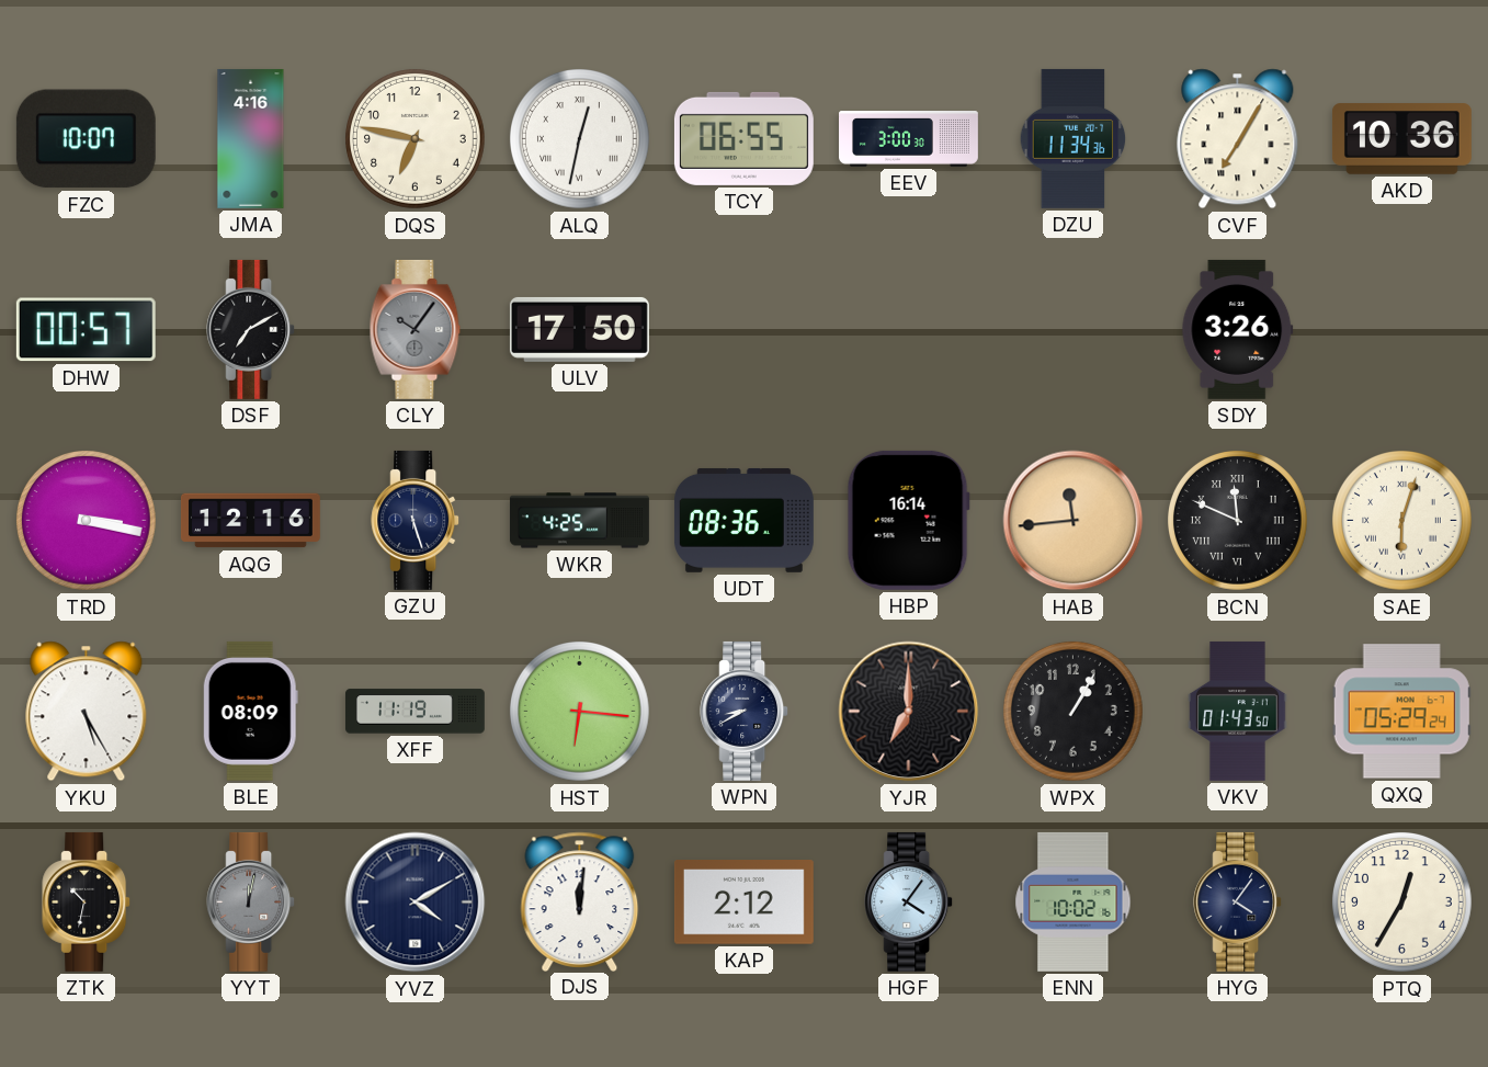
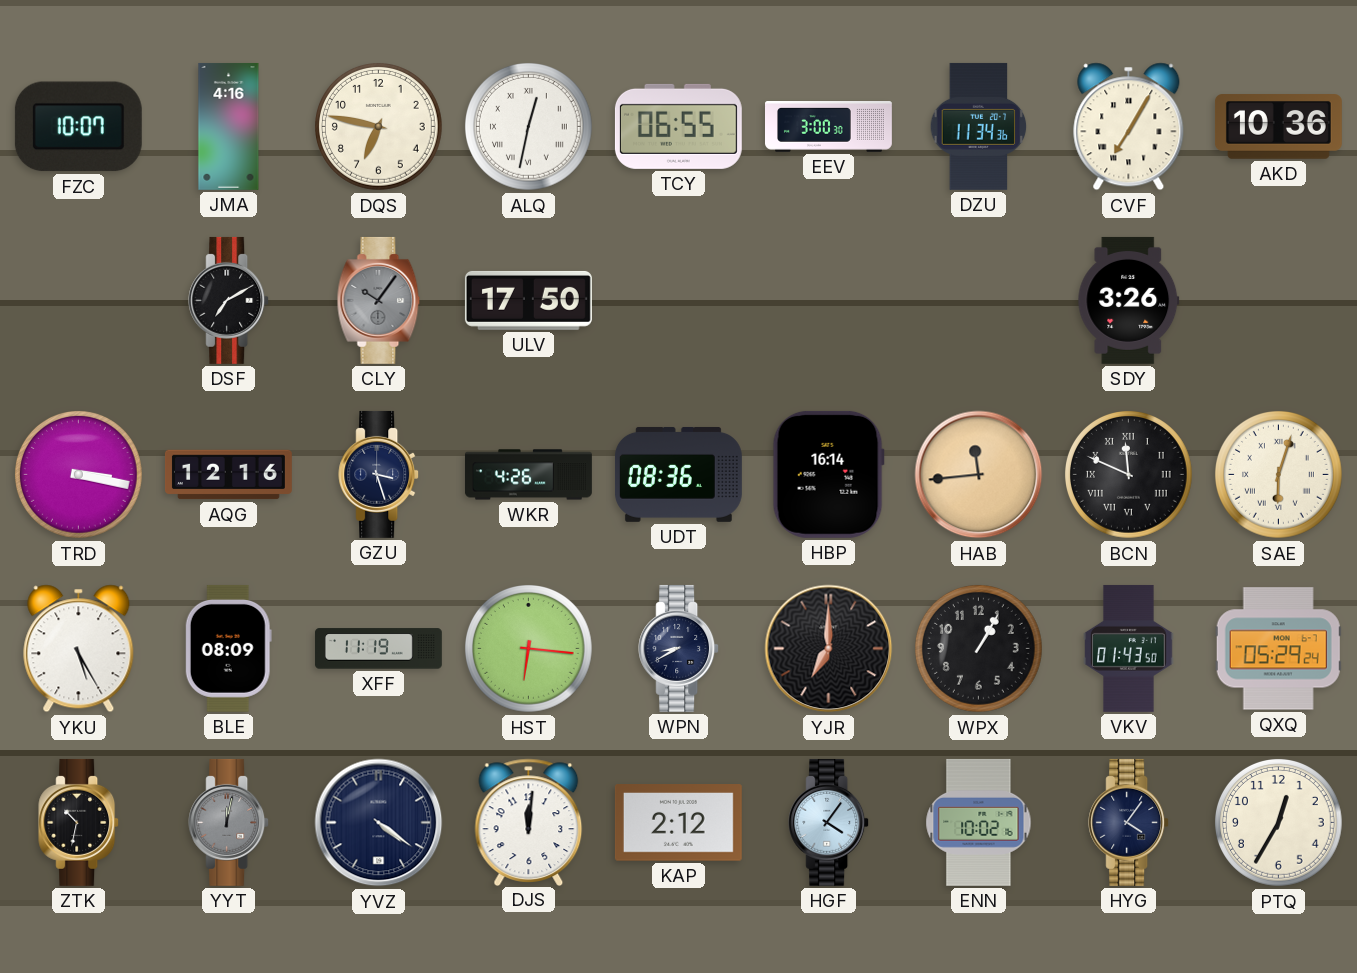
DHW: 00:57 -> none (86, 330)
GZU: 5:27 -> 3:27 (379, 474)
WKR: 4:25 -> 4:26 (528, 475)
YVZ: 4:10 -> 4:21 (379, 823)
